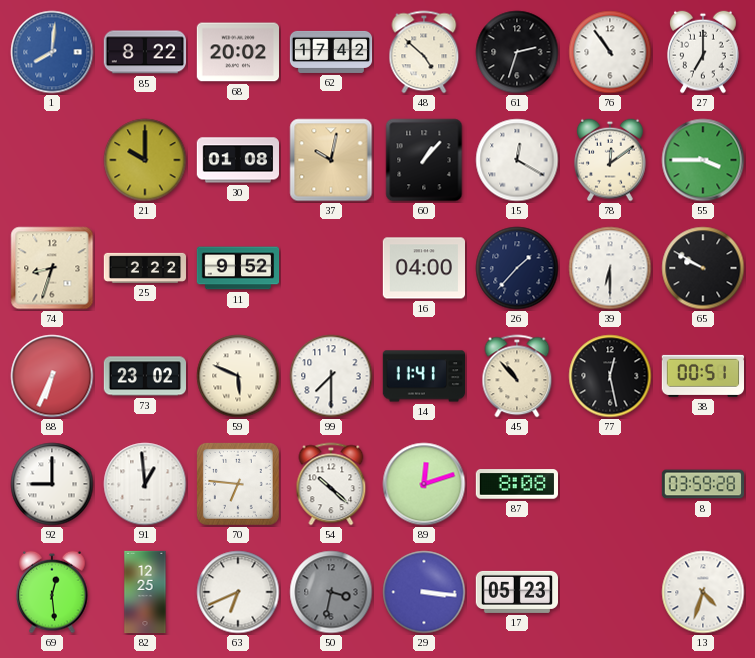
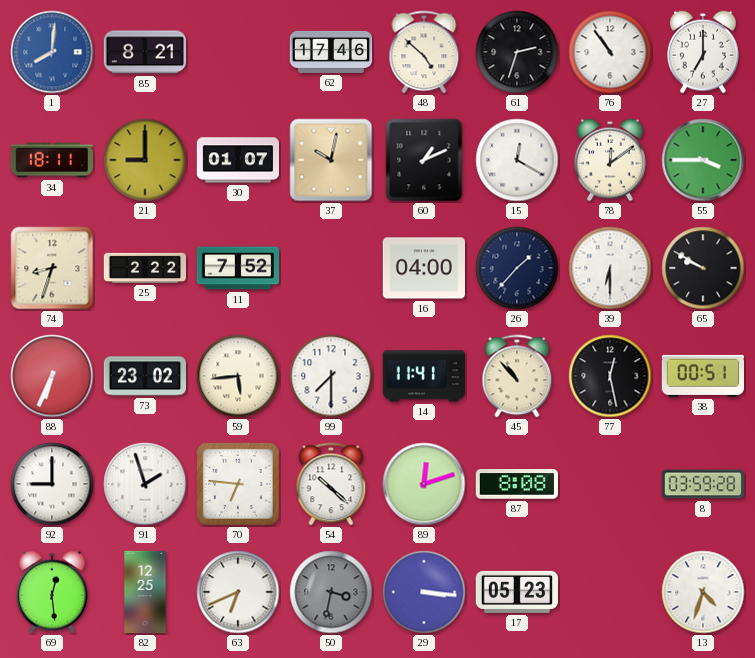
85: 8:22 -> 8:21 (144, 52)
68: 20:02 -> none (237, 52)
62: 17:42 -> 17:46 (331, 52)
34: none -> 18:11 (51, 160)
21: 10:00 -> 9:00 (145, 160)
30: 01:08 -> 01:07 (237, 160)
60: 1:07 -> 1:11 (424, 160)
11: 9:52 -> 7:52 (238, 268)
59: 5:49 -> 5:44 (238, 376)
91: 12:59 -> 1:57 (145, 484)
